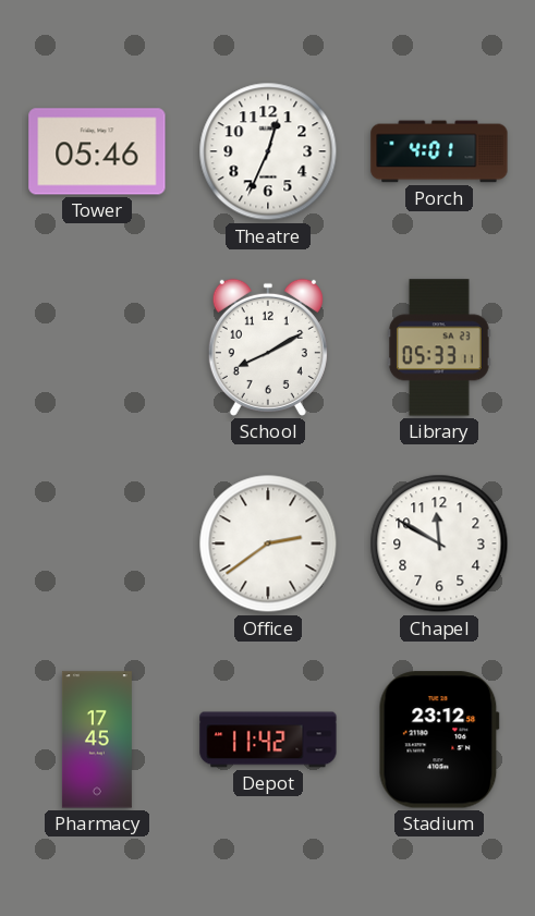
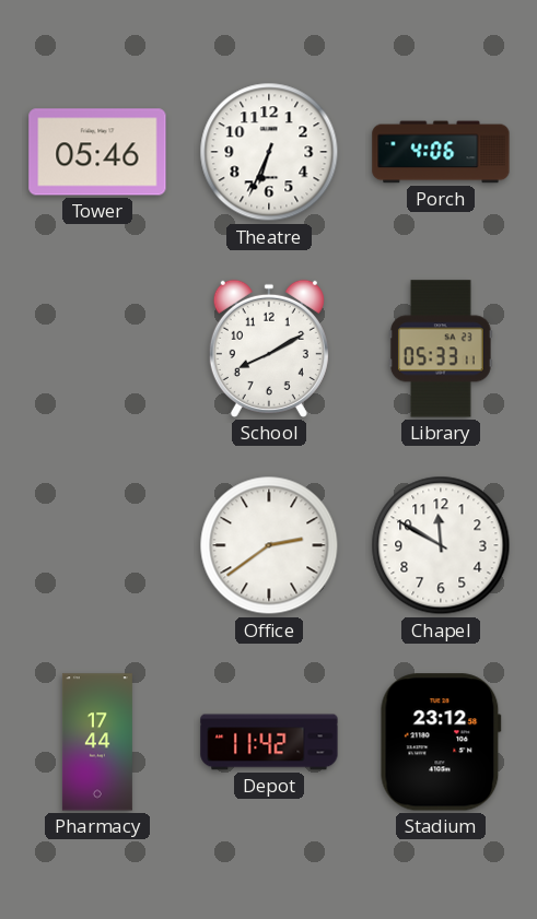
Theatre: 12:34 -> 6:34 (269, 152)
Porch: 4:01 -> 4:06 (441, 152)
Pharmacy: 17:45 -> 17:44 (97, 742)
